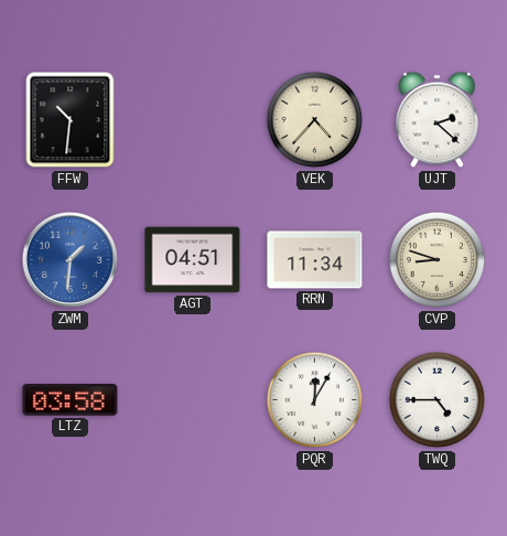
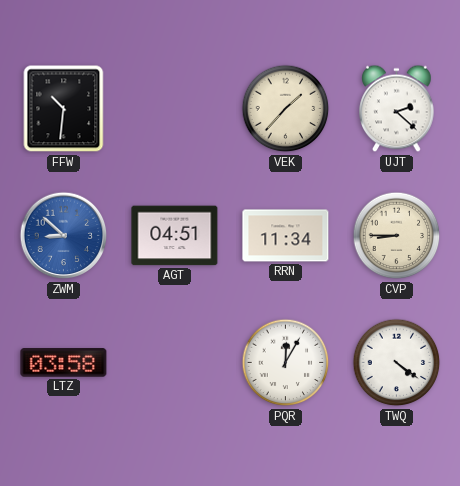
VEK: 4:37 -> 1:37 (286, 109)
ZWM: 1:31 -> 8:52 (64, 236)
CVP: 8:48 -> 8:45 (397, 236)
TWQ: 4:45 -> 4:21 (397, 363)
